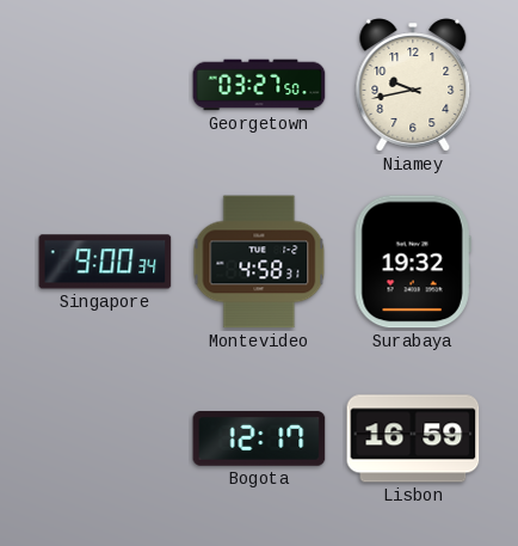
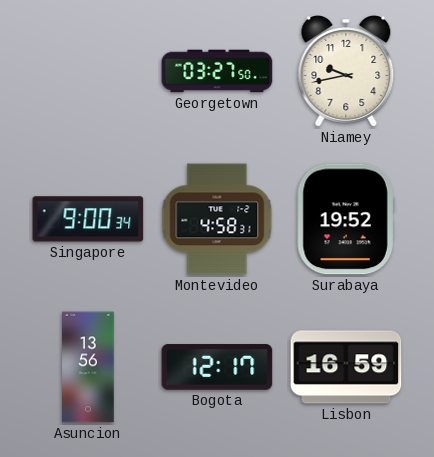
Surabaya: 19:32 -> 19:52 (346, 219)
Asuncion: none -> 13:56 (88, 367)
